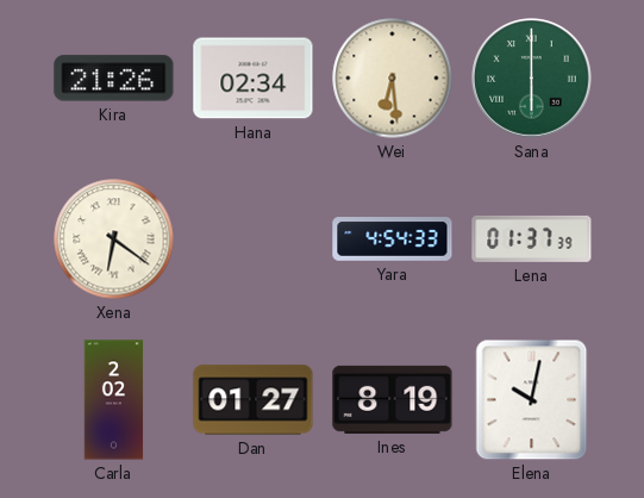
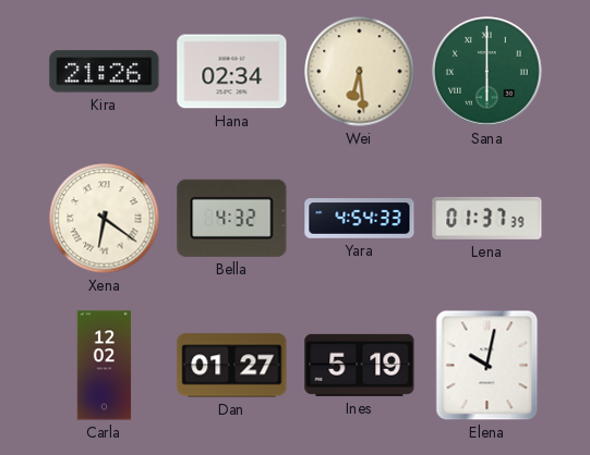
Bella: none -> 4:32 (232, 218)
Carla: 2:02 -> 12:02 (105, 366)
Ines: 8:19 -> 5:19 (360, 365)
